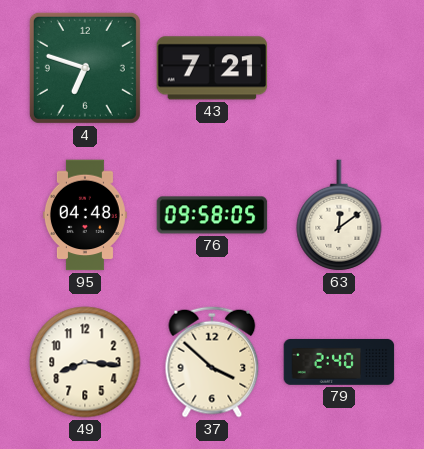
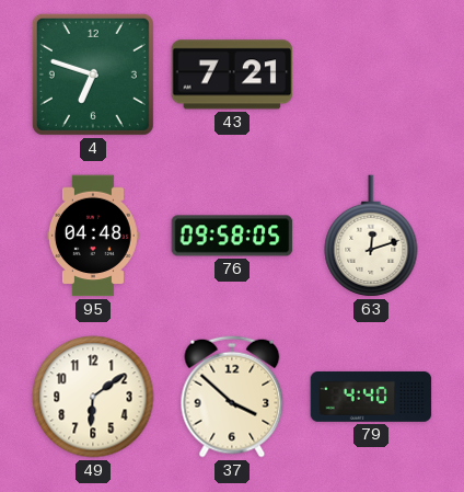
63: 12:09 -> 12:12 (371, 236)
49: 8:16 -> 6:09 (93, 397)
79: 2:40 -> 4:40 (371, 397)
